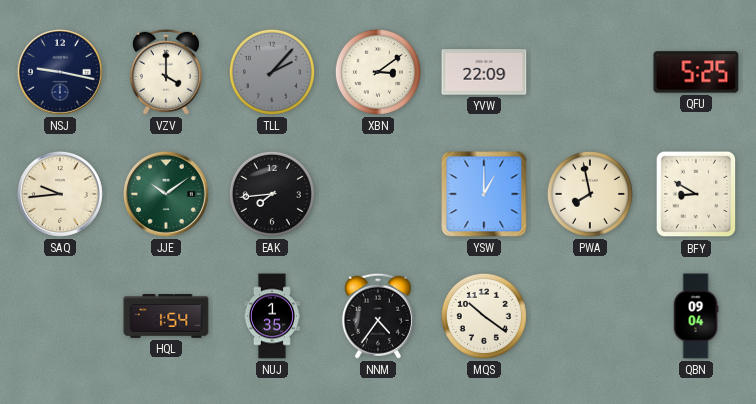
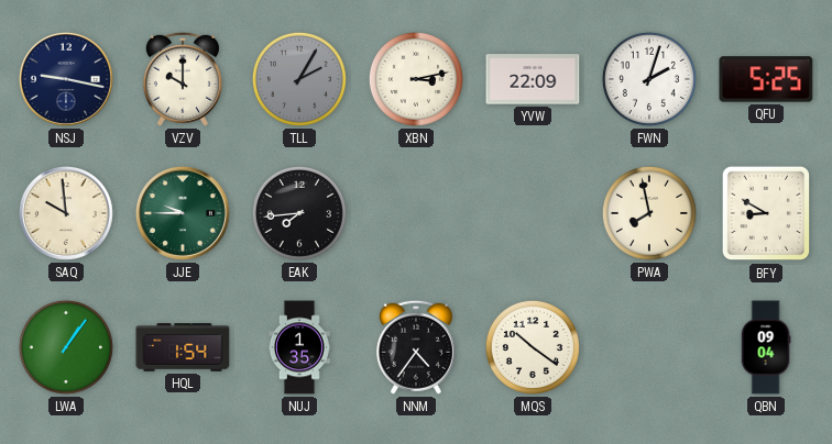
VZV: 4:00 -> 10:00 (183, 79)
TLL: 2:07 -> 2:05 (299, 79)
XBN: 3:09 -> 3:13 (416, 79)
FWN: none -> 2:03 (649, 79)
SAQ: 9:44 -> 9:59 (66, 213)
JJE: 10:09 -> 9:45 (183, 213)
YSW: 1:00 -> none (484, 194)
LWA: none -> 1:06 (66, 347)
